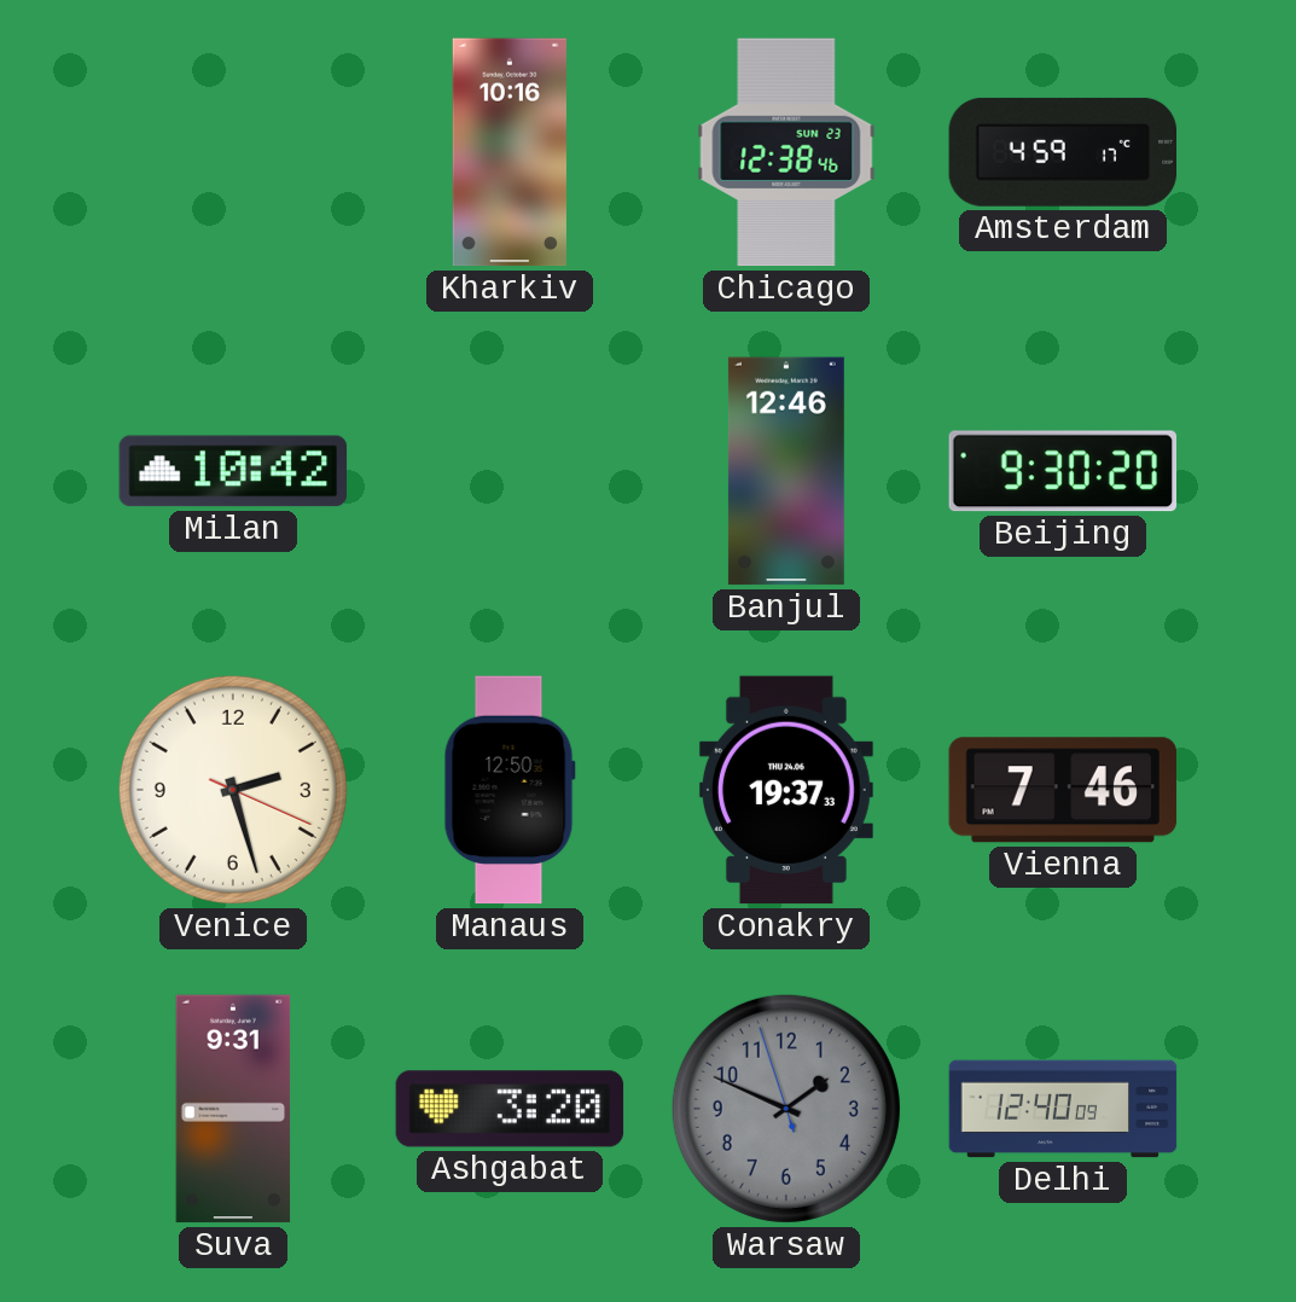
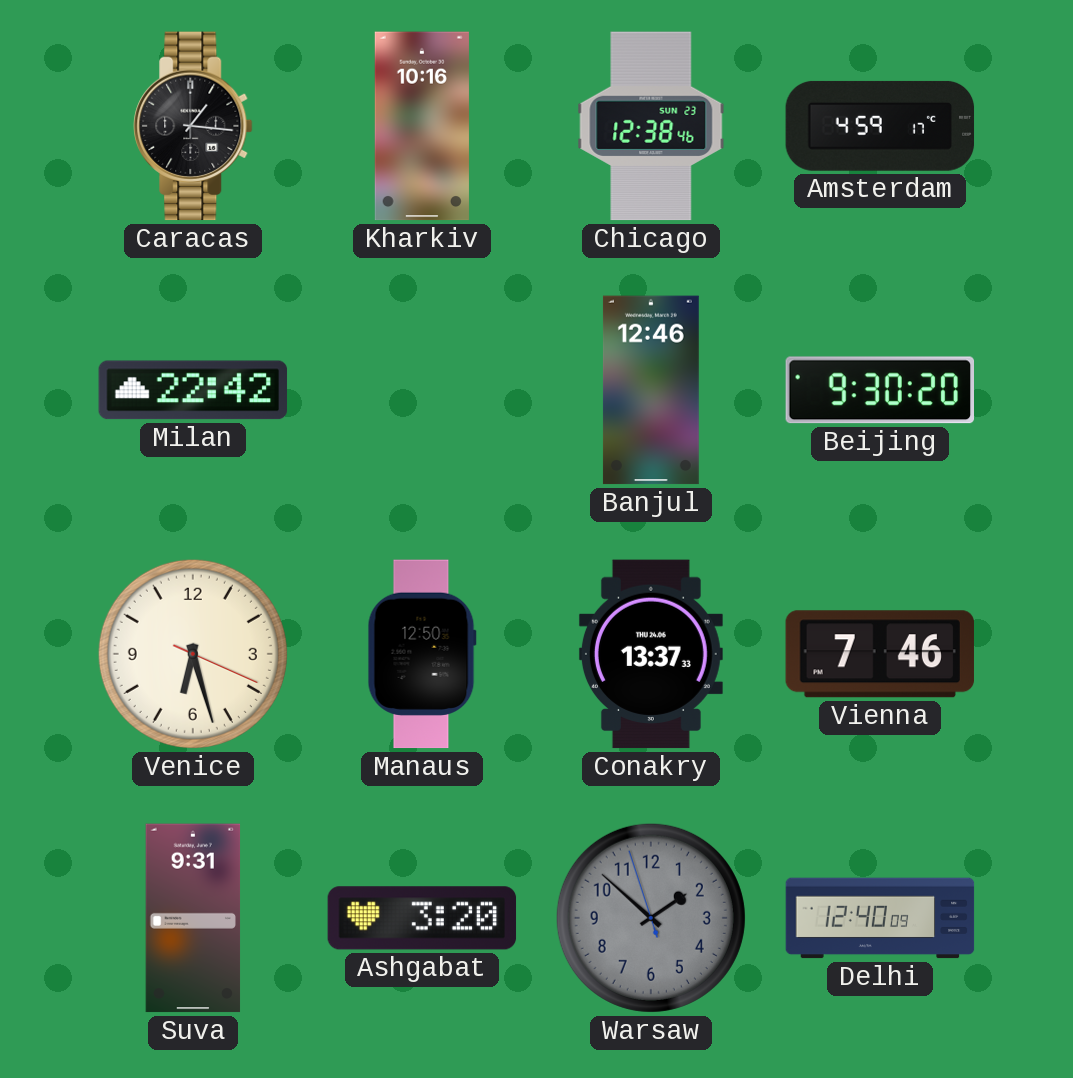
Caracas: none -> 1:16 (193, 126)
Milan: 10:42 -> 22:42 (193, 390)
Venice: 2:27 -> 6:27 (193, 654)
Conakry: 19:37 -> 13:37 (651, 654)
Warsaw: 1:48 -> 1:51 (651, 918)
